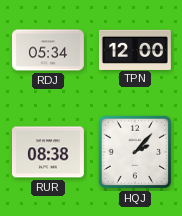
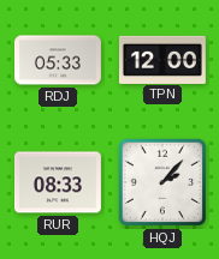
RDJ: 05:34 -> 05:33 (58, 60)
RUR: 08:38 -> 08:33 (58, 182)
